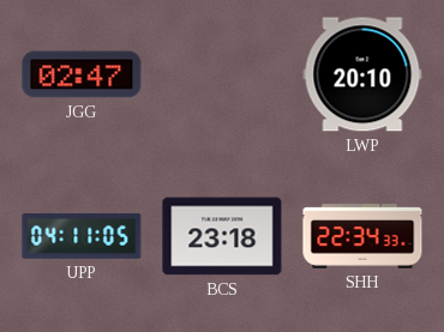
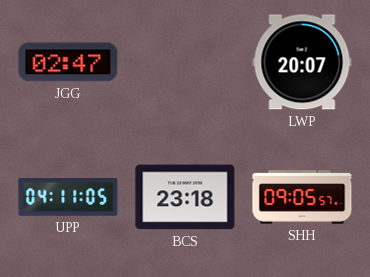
LWP: 20:10 -> 20:07 (302, 62)
SHH: 22:34 -> 09:05 (302, 197)
